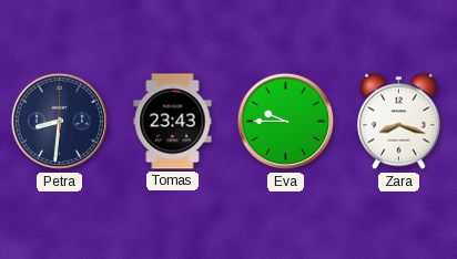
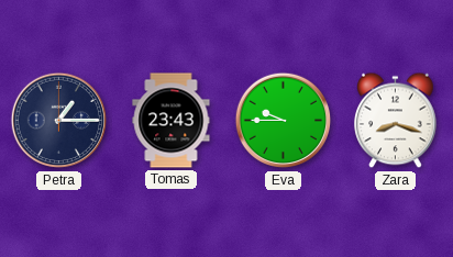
Petra: 8:31 -> 1:15 (59, 121)
